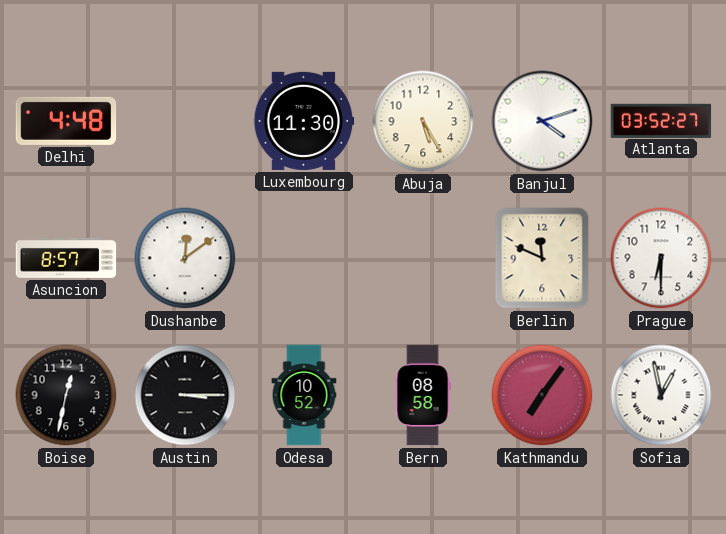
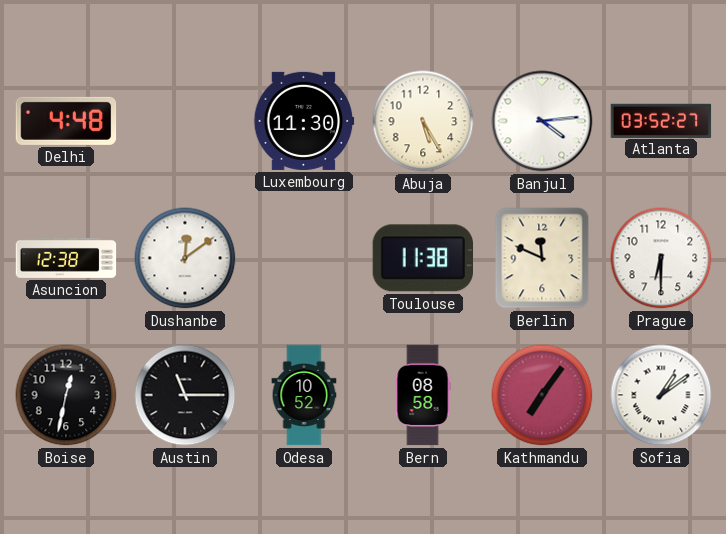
Banjul: 4:12 -> 4:14 (542, 121)
Asuncion: 8:57 -> 12:38 (66, 258)
Toulouse: none -> 11:38 (422, 258)
Austin: 3:15 -> 11:15 (185, 395)
Sofia: 12:58 -> 1:09 (661, 395)
